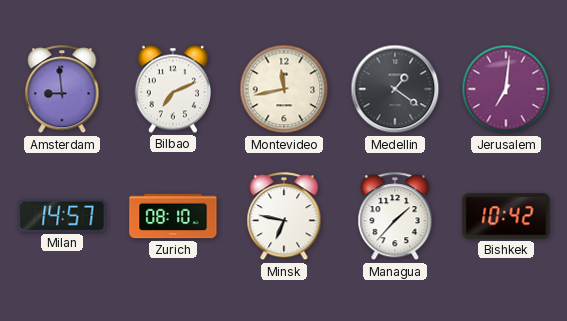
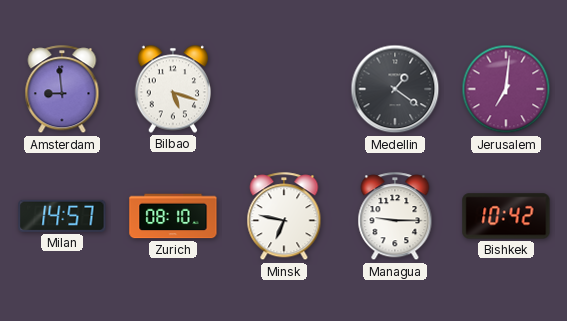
Bilbao: 7:11 -> 5:18 (173, 89)
Montevideo: 11:43 -> none (284, 89)
Managua: 1:37 -> 9:15 (395, 217)
